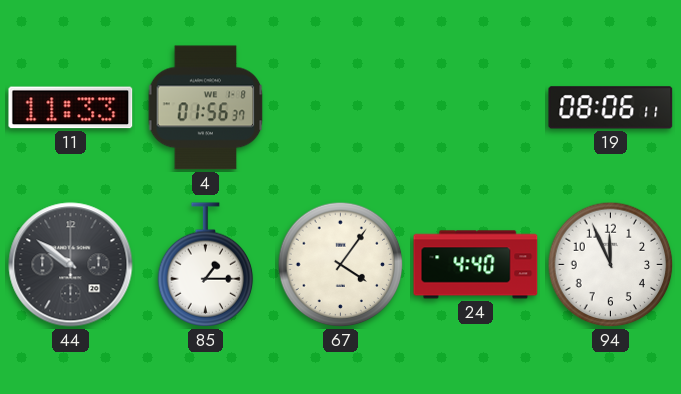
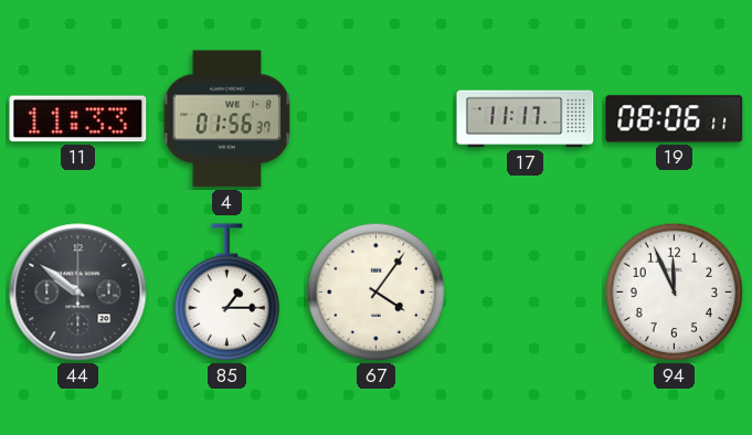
17: none -> 11:17 (526, 119)
24: 4:40 -> none (476, 265)
